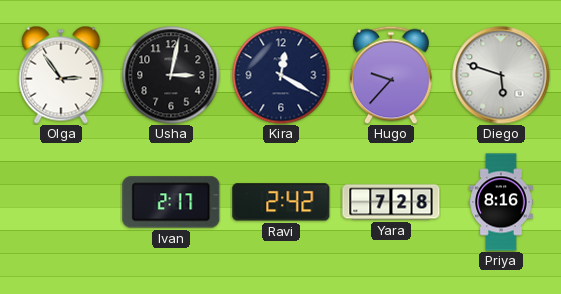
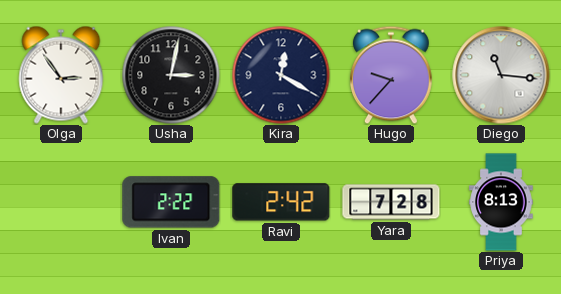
Diego: 5:48 -> 11:16 (501, 75)
Ivan: 2:17 -> 2:22 (171, 202)
Priya: 8:16 -> 8:13 (501, 202)
